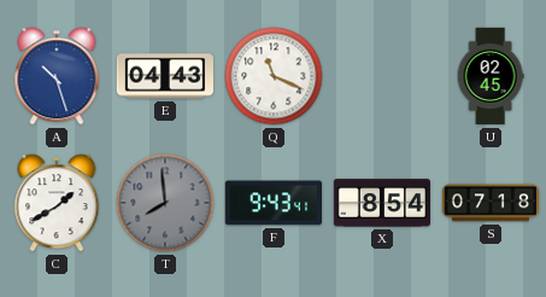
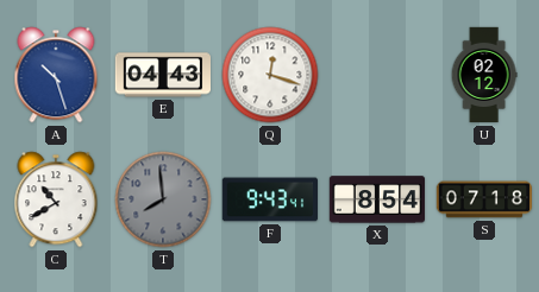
Q: 11:19 -> 12:18 (270, 75)
U: 02:45 -> 02:12 (484, 75)
C: 1:40 -> 10:40 (56, 199)
